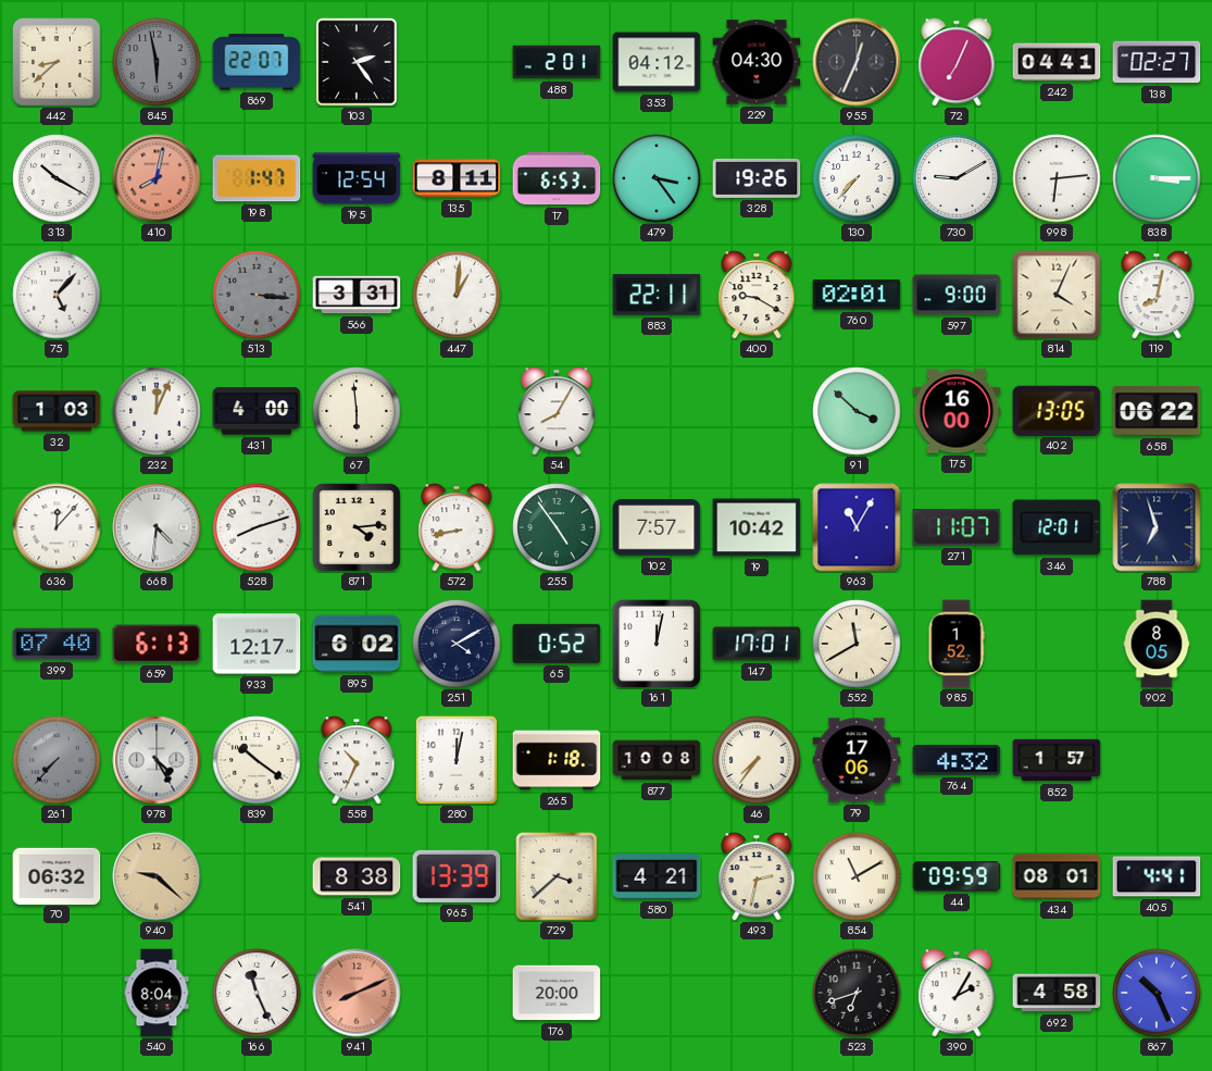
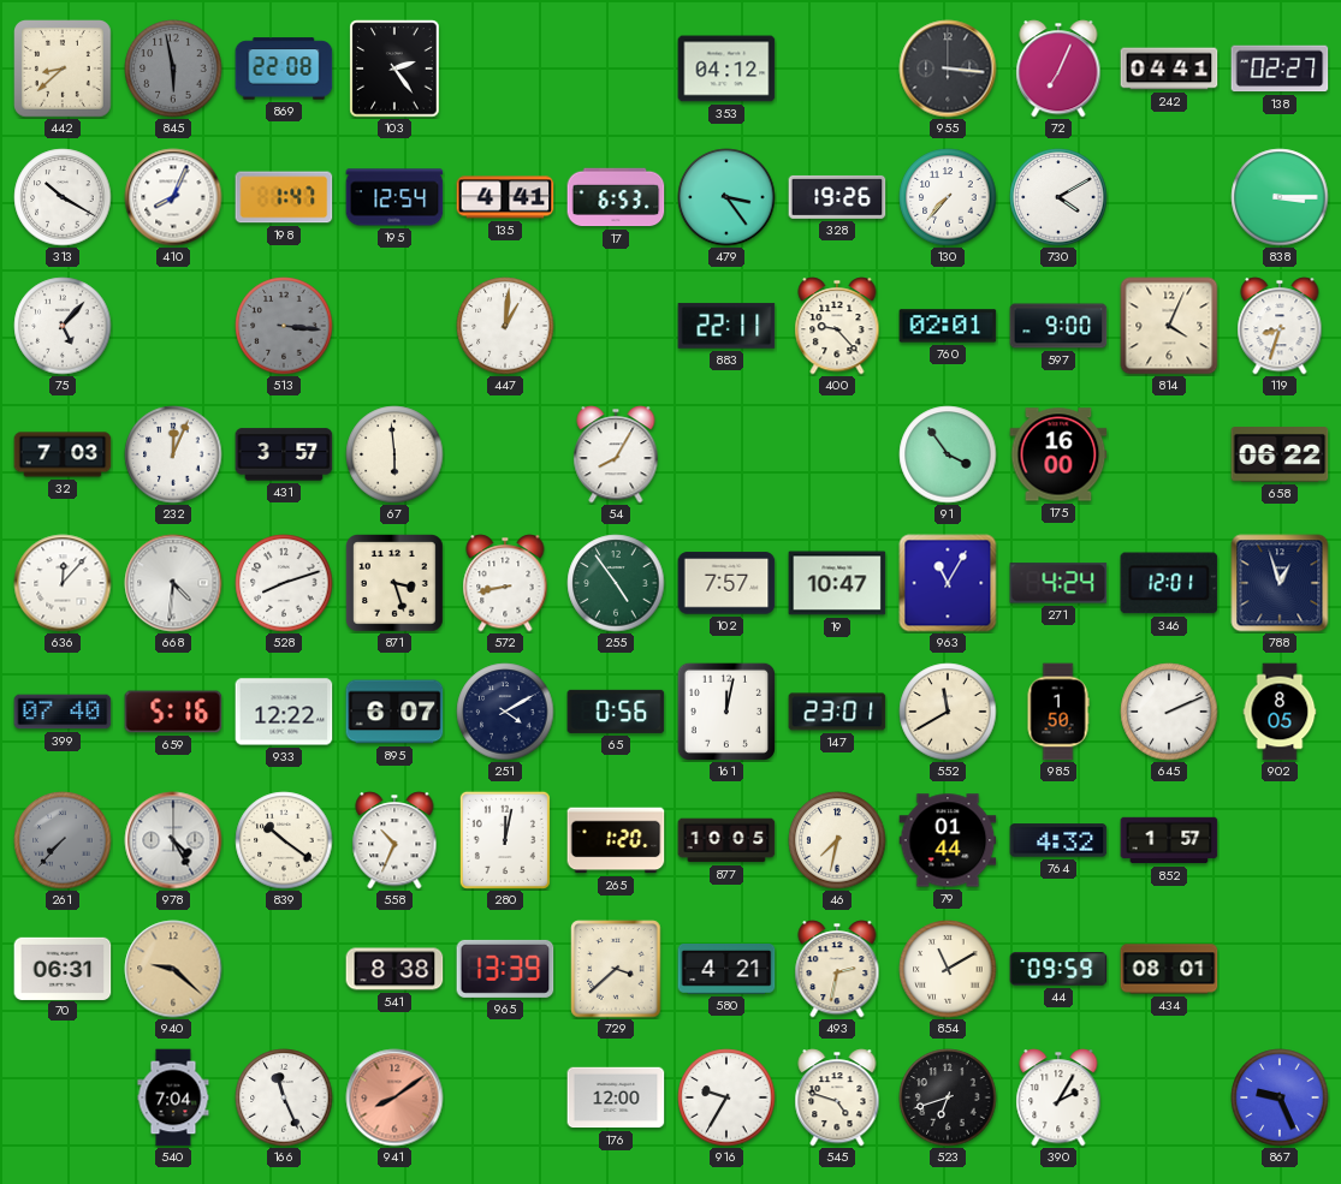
869: 22:07 -> 22:08 (284, 69)
488: 2:01 -> none (557, 62)
229: 04:30 -> none (757, 62)
955: 12:34 -> 3:16 (948, 69)
410: 8:02 -> 8:04 (173, 197)
410 dial: salmon -> white (173, 197)
135: 8:11 -> 4:41 (505, 197)
730: 9:10 -> 4:10 (1058, 197)
998: 6:14 -> none (1057, 178)
566: 3:31 -> none (357, 295)
400: 9:20 -> 9:23 (837, 326)
119: 8:02 -> 8:33 (1280, 326)
32: 1:03 -> 7:03 (63, 454)
431: 4:00 -> 3:57 (284, 454)
91: 3:52 -> 3:54 (948, 454)
402: 13:05 -> none (1057, 410)
871: 4:14 -> 3:27 (394, 583)
19: 10:42 -> 10:47 (837, 583)
271: 11:07 -> 4:24 (1058, 583)
788: 6:57 -> 12:57 (1280, 583)
659: 6:13 -> 5:16 (173, 712)
933: 12:17 -> 12:22 (284, 712)
895: 6:02 -> 6:07 (394, 712)
65: 0:52 -> 0:56 (616, 712)
147: 17:01 -> 23:01 (837, 712)
985: 1:52 -> 1:50 (1058, 712)
645: none -> 2:11 (1169, 712)
265: 1:18 -> 1:20 (616, 840)
877: 10:08 -> 10:05 (726, 840)
46: 7:36 -> 7:32 (837, 840)
79: 17:06 -> 01:44 (948, 840)
70: 06:32 -> 06:31 (63, 968)
405: 4:41 -> none (1157, 876)
540: 8:04 -> 7:04 (173, 1097)
941: 8:11 -> 8:09 (394, 1097)
176: 20:00 -> 12:00 (616, 1097)
916: none -> 9:35 (726, 1097)
545: none -> 4:48 (837, 1097)
692: 4:58 -> none (1057, 993)
867: 10:26 -> 9:26 (1280, 1097)
